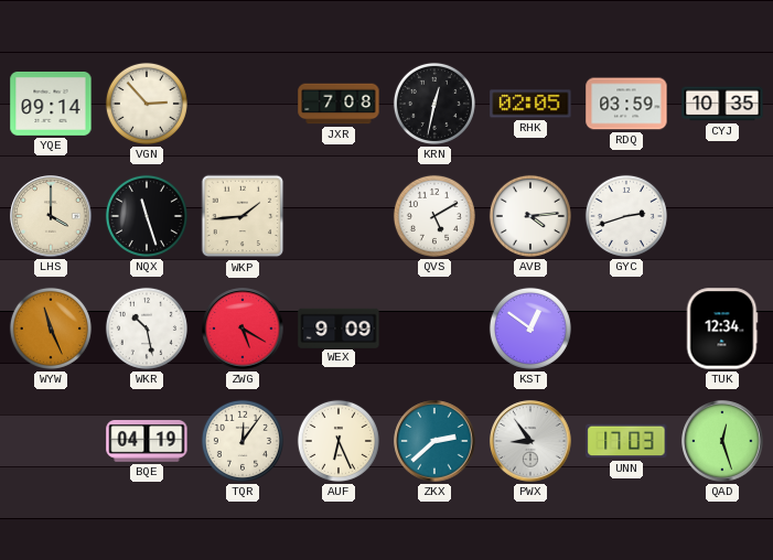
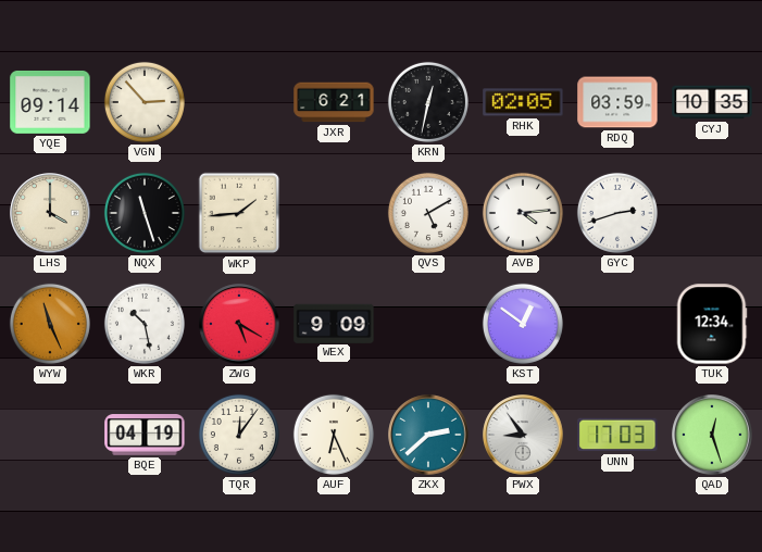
JXR: 7:08 -> 6:21 (334, 102)
